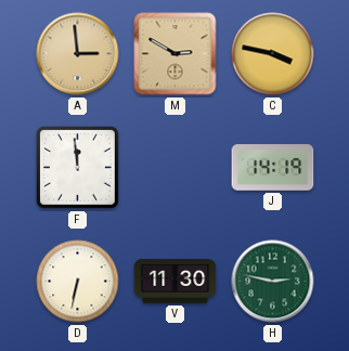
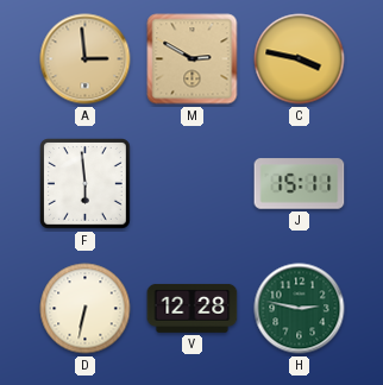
F: 11:59 -> 5:59 (86, 184)
J: 14:19 -> 15:11 (300, 184)
V: 11:30 -> 12:28 (193, 308)
